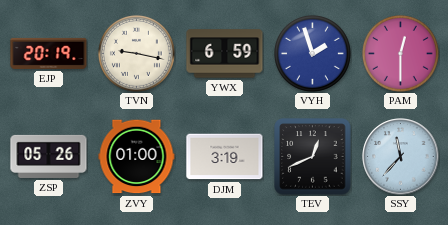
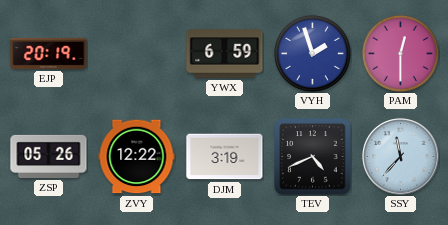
TVN: 9:17 -> none (136, 53)
ZVY: 01:00 -> 12:22 (137, 157)
TEV: 12:41 -> 4:41 (313, 157)
